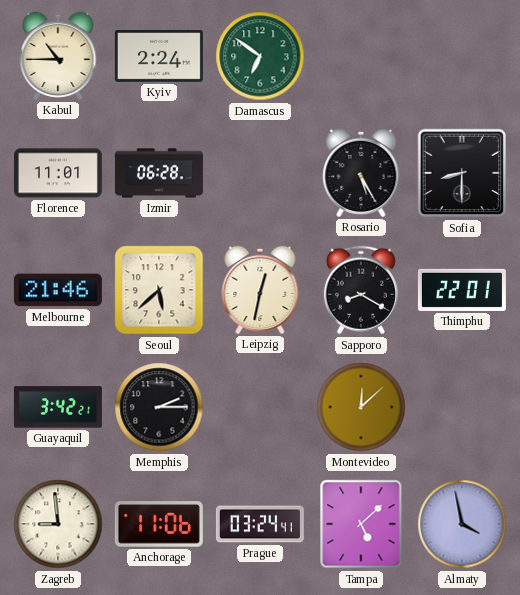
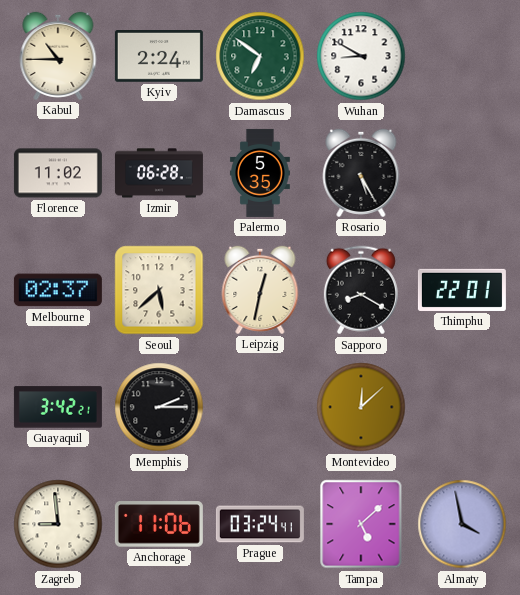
Wuhan: none -> 8:50 (361, 56)
Florence: 11:01 -> 11:02 (58, 173)
Palermo: none -> 5:35 (260, 173)
Sofia: 8:30 -> none (462, 173)
Melbourne: 21:46 -> 02:37 (58, 290)
